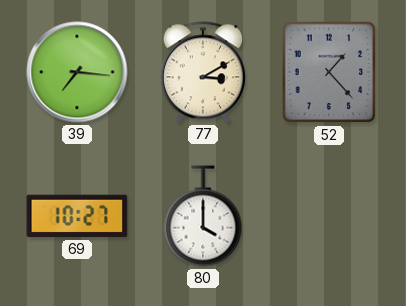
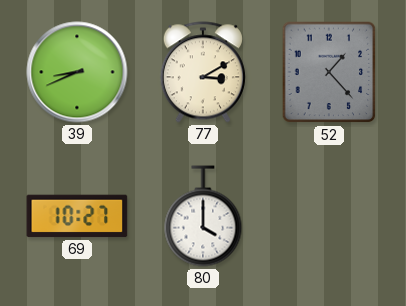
39: 7:16 -> 8:41 (77, 72)
